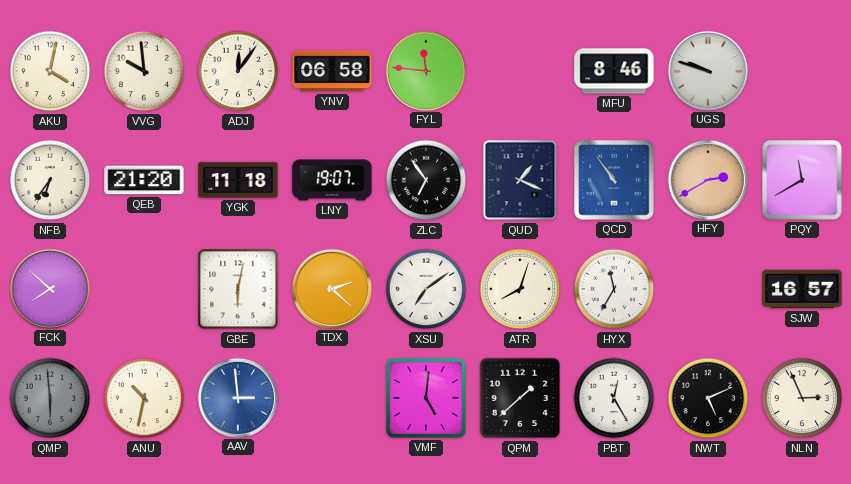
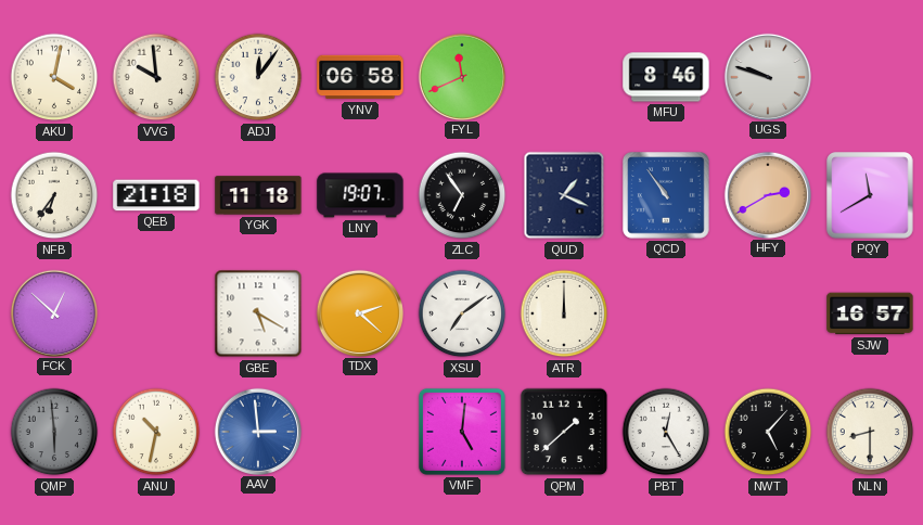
FYL: 11:46 -> 11:41 (461, 76)
QEB: 21:20 -> 21:18 (156, 195)
FCK: 7:52 -> 12:52 (53, 312)
GBE: 6:02 -> 5:20 (258, 313)
ATR: 8:03 -> 12:00 (564, 313)
HYX: 11:35 -> none (614, 289)
NWT: 5:11 -> 5:07 (768, 432)
NLN: 2:56 -> 8:30 (870, 432)
